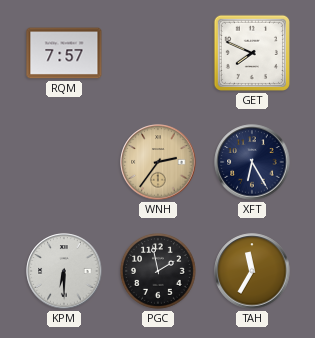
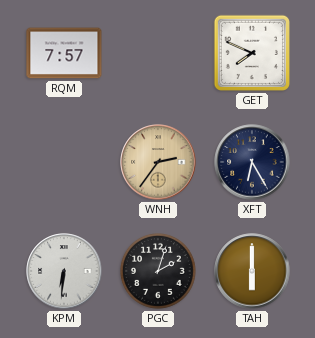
KPM: 6:30 -> 6:31 (64, 271)
PGC: 1:58 -> 2:03 (159, 272)
TAH: 11:35 -> 6:00 (252, 271)
